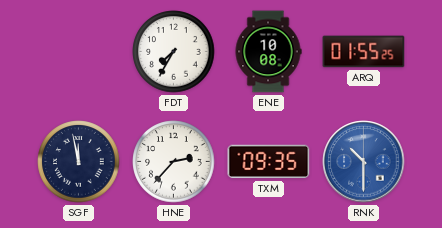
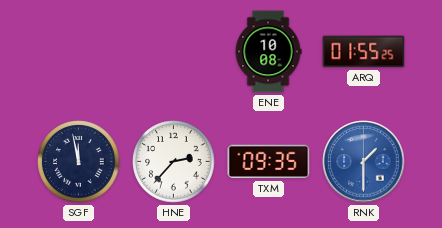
FDT: 7:35 -> none (174, 52)
RNK: 10:30 -> 1:30 (364, 162)
